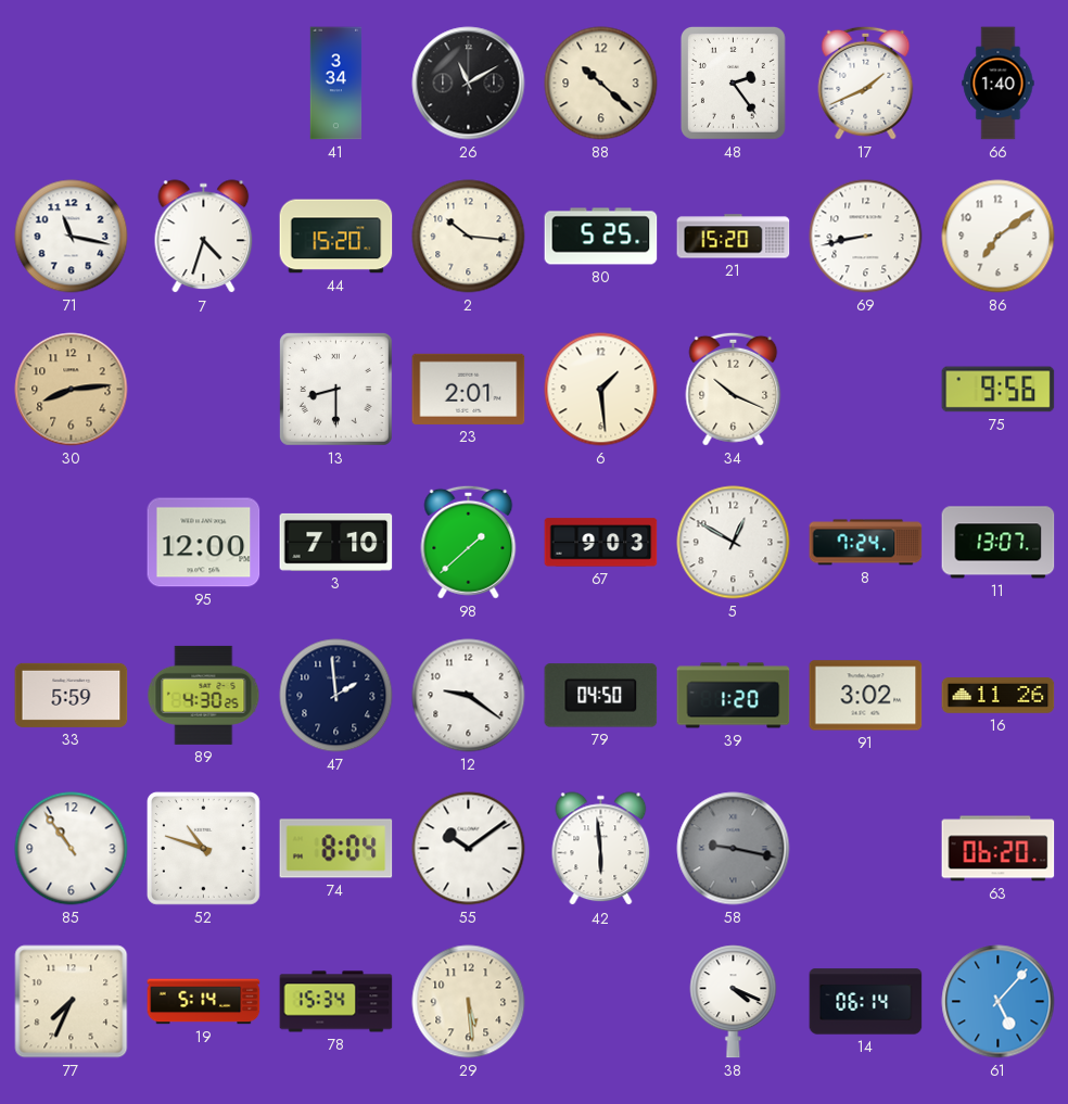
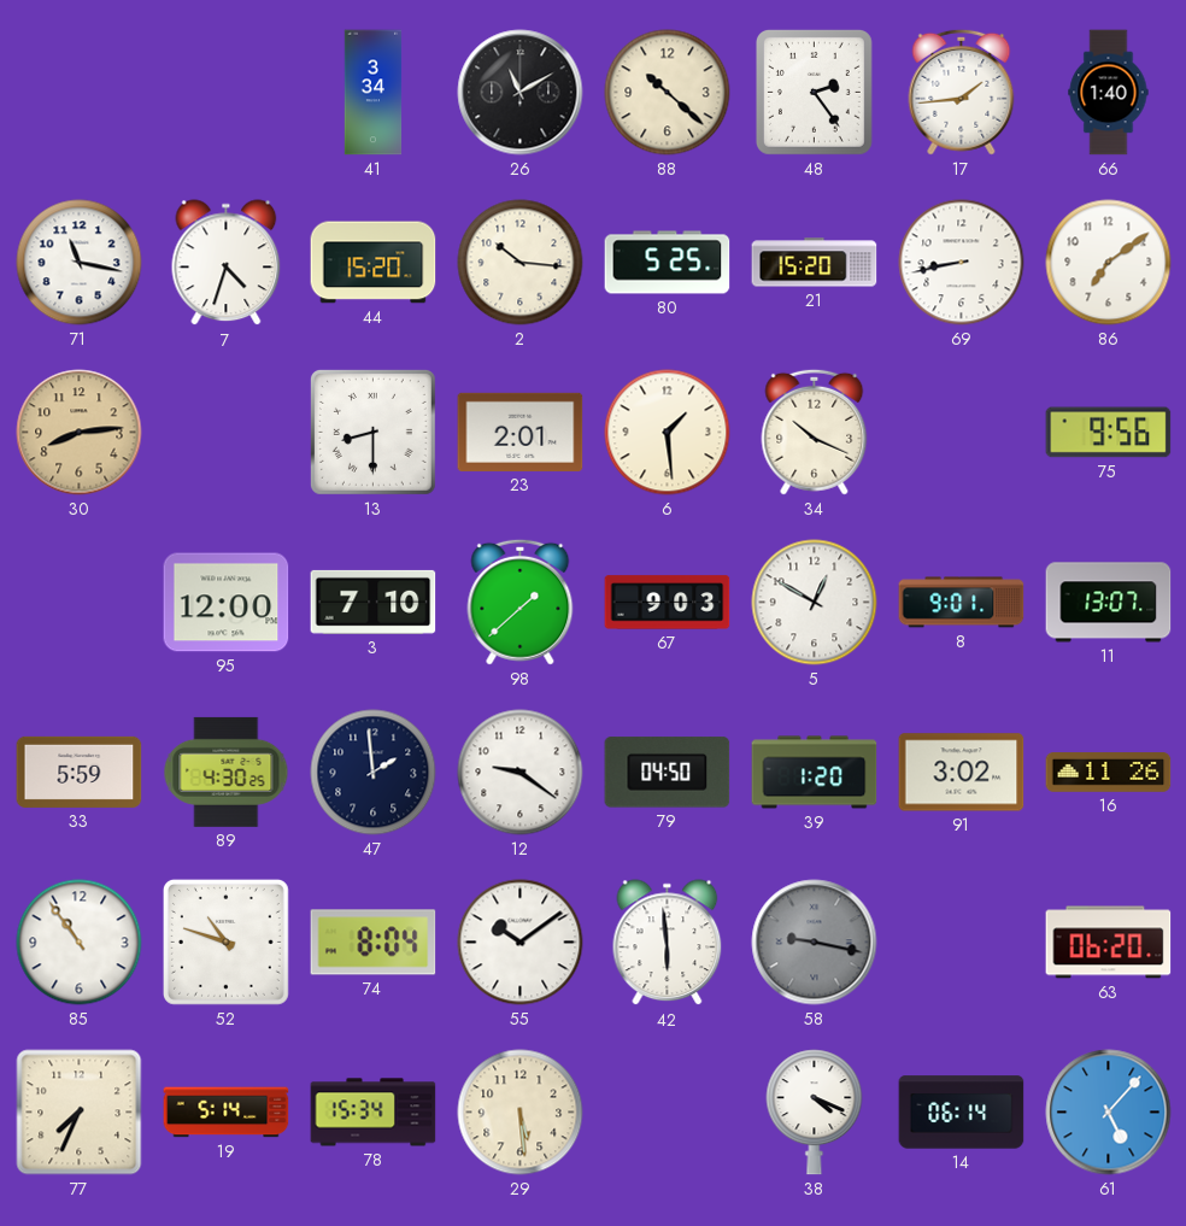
17: 1:41 -> 1:44 (962, 92)
8: 7:24 -> 9:01 (962, 603)
